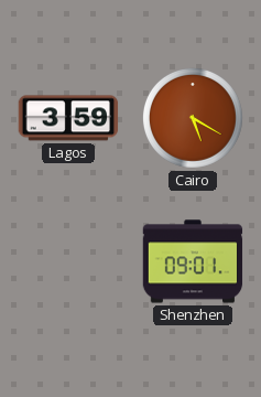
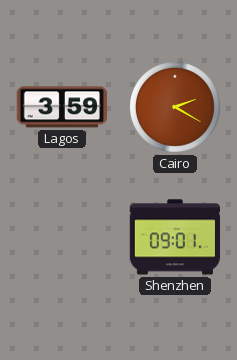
Cairo: 5:20 -> 2:20 (175, 107)
